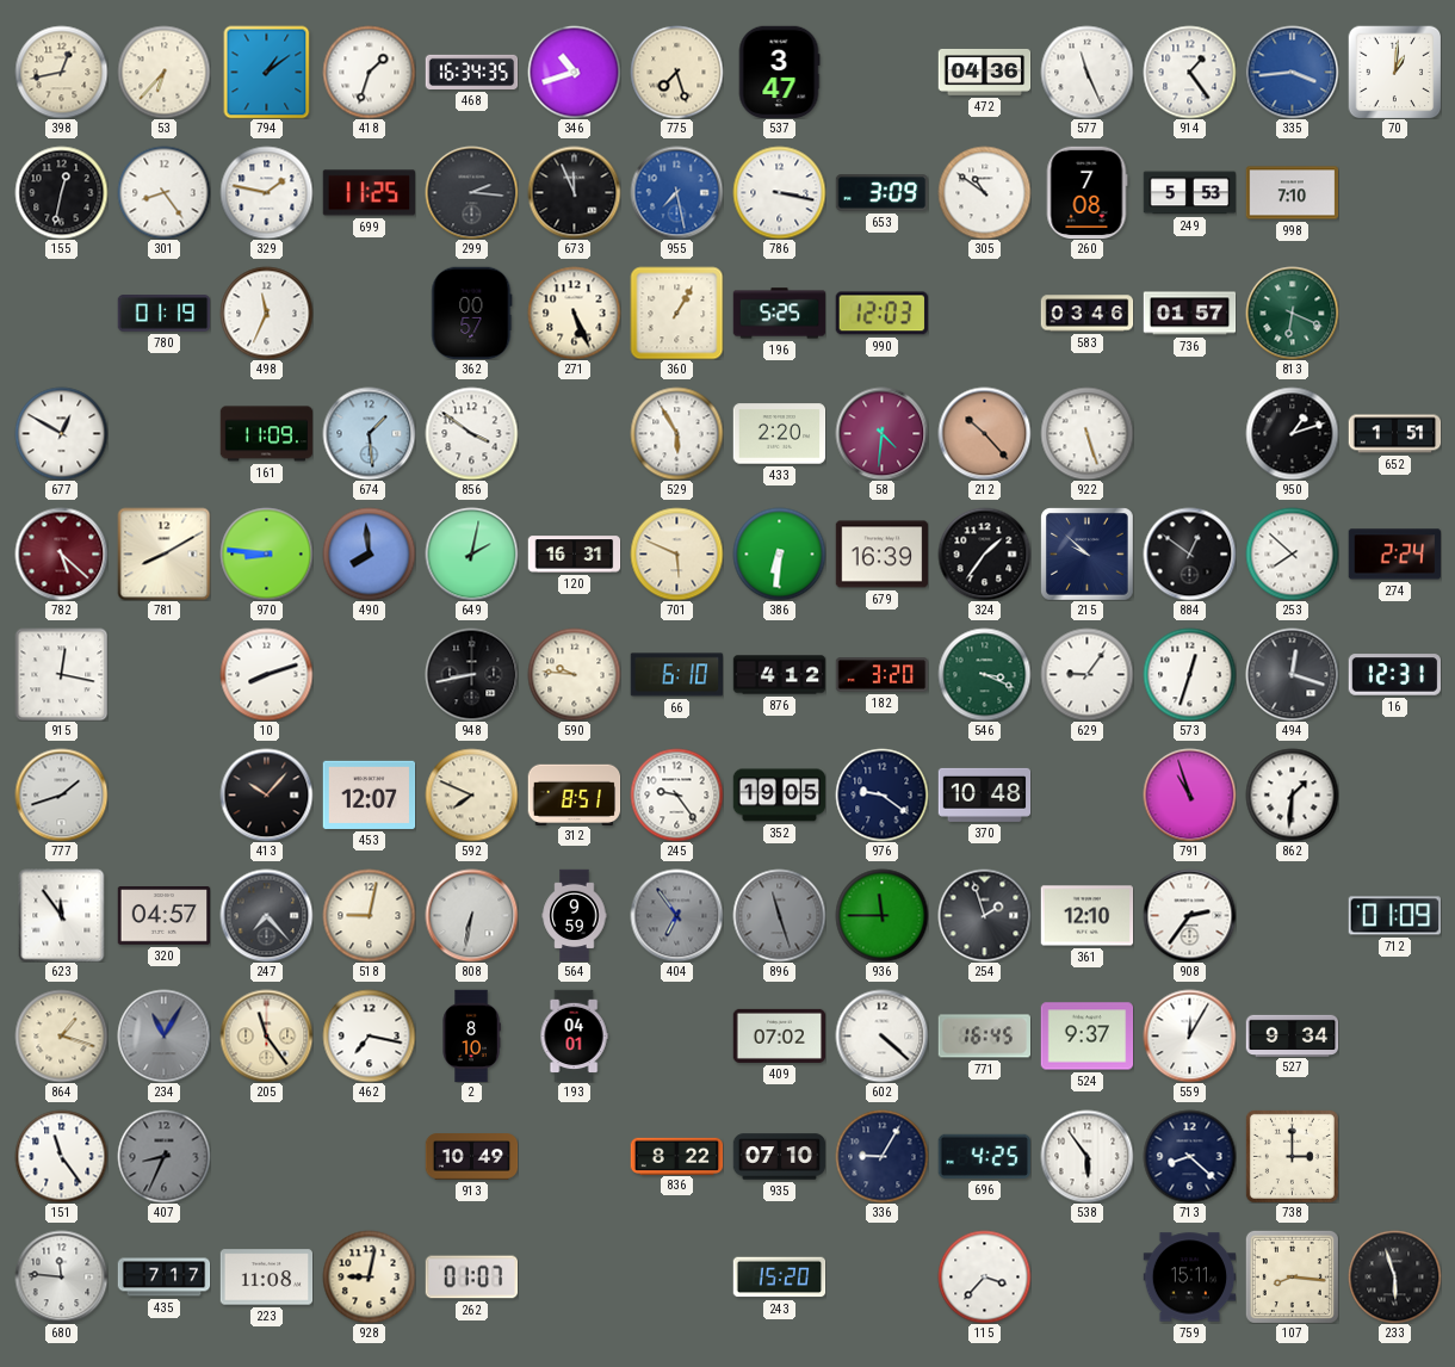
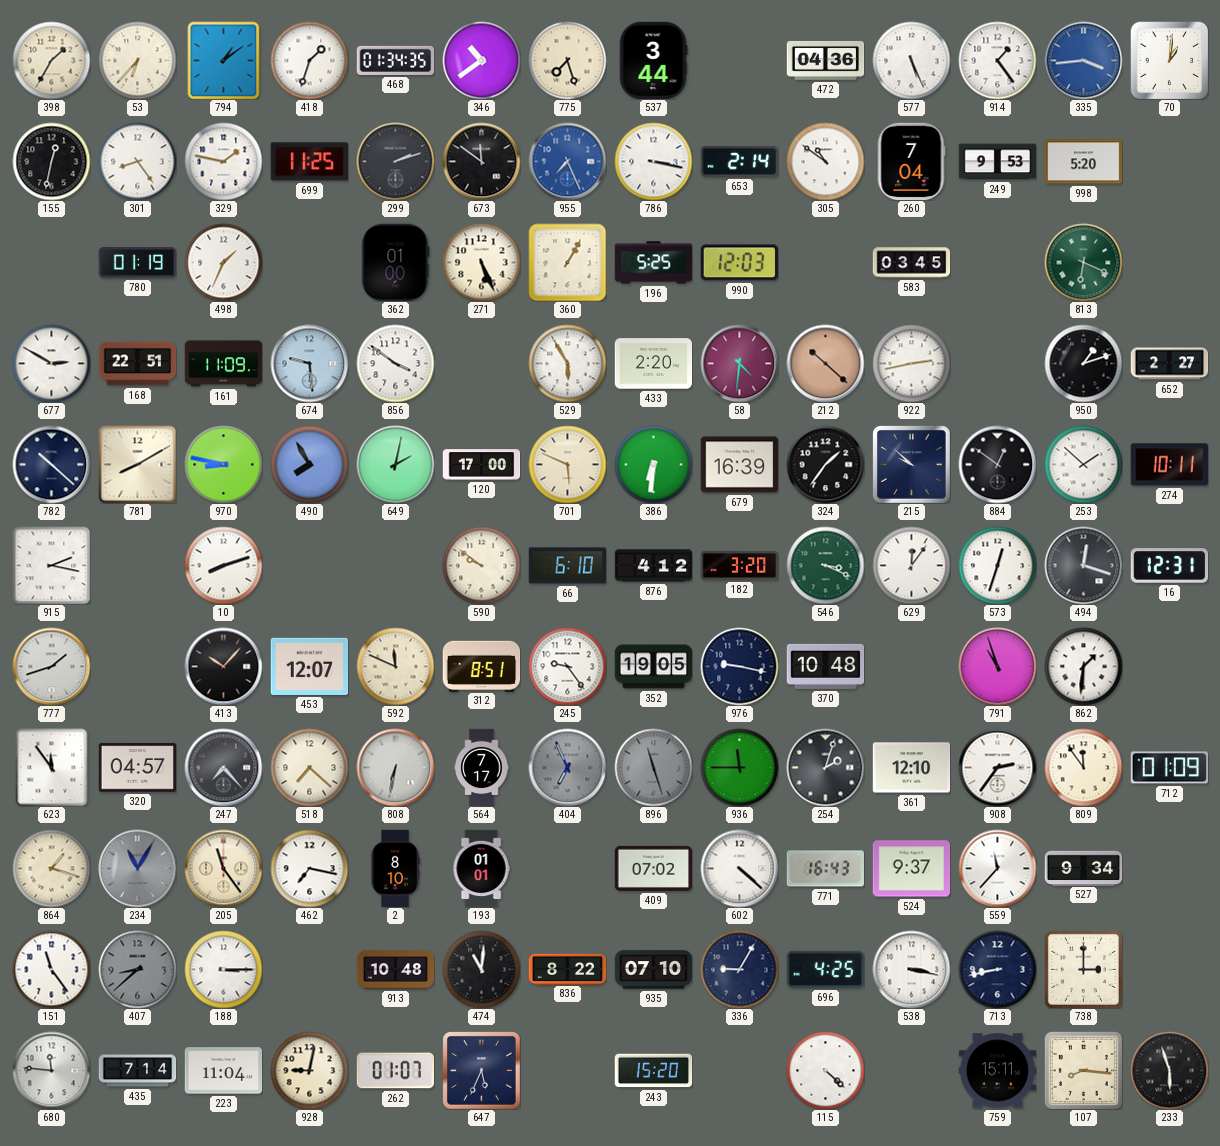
398: 12:43 -> 1:35 (51, 60)
468: 16:34 -> 01:34 (395, 60)
346: 10:42 -> 10:39 (481, 60)
537: 3:47 -> 3:44 (653, 60)
577: 11:26 -> 5:26 (911, 60)
299: 2:16 -> 2:12 (395, 161)
673: 11:56 -> 11:51 (481, 161)
955: 7:28 -> 7:26 (567, 161)
653: 3:09 -> 2:14 (739, 162)
260: 7:08 -> 7:04 (911, 161)
249: 5:53 -> 9:53 (997, 162)
998: 7:10 -> 5:20 (1083, 162)
498: 11:34 -> 1:34 (223, 262)
362: 00:57 -> 01:00 (396, 262)
583: 03:46 -> 03:45 (911, 263)
736: 01:57 -> none (1189, 314)
677: 12:50 -> 2:50 (51, 363)
168: none -> 22:51 (137, 364)
674: 1:29 -> 9:29 (309, 363)
212: 10:23 -> 10:22 (825, 363)
922: 5:27 -> 2:43 (911, 363)
652: 1:51 -> 2:27 (1169, 364)
782: 5:22 -> 10:22 (51, 464)
782 dial: burgundy -> navy (51, 464)
970: 8:46 -> 8:47 (223, 464)
490: 7:59 -> 7:55 (309, 464)
120: 16:31 -> 17:00 (481, 465)
253: 7:52 -> 1:52 (1083, 464)
274: 2:24 -> 10:11 (1169, 465)
915: 12:17 -> 2:17 (51, 565)
948: 8:43 -> none (471, 674)
590: 9:46 -> 9:51 (481, 565)
629: 9:06 -> 12:06 (911, 565)
592: 7:49 -> 11:49 (395, 666)
976: 9:21 -> 9:17 (739, 666)
518: 9:02 -> 7:22 (309, 767)
564: 9:59 -> 7:17 (482, 767)
404: 6:54 -> 6:56 (567, 767)
254: 1:57 -> 2:03 (825, 767)
809: none -> 11:54 (1083, 767)
193: 04:01 -> 01:01 (481, 868)
771: 16:45 -> 16:43 (825, 869)
559: 12:05 -> 11:37 (997, 868)
407: 8:34 -> 8:38 (137, 969)
188: none -> 3:15 (223, 969)
913: 10:49 -> 10:48 (395, 970)
474: none -> 11:01 (481, 969)
538: 5:54 -> 3:17 (911, 969)
713: 8:22 -> 8:43 (997, 969)
435: 7:17 -> 7:14 (137, 1071)
223: 11:08 -> 11:04 (223, 1071)
647: none -> 5:34 (481, 1070)
115: 3:37 -> 4:22 (825, 1070)
